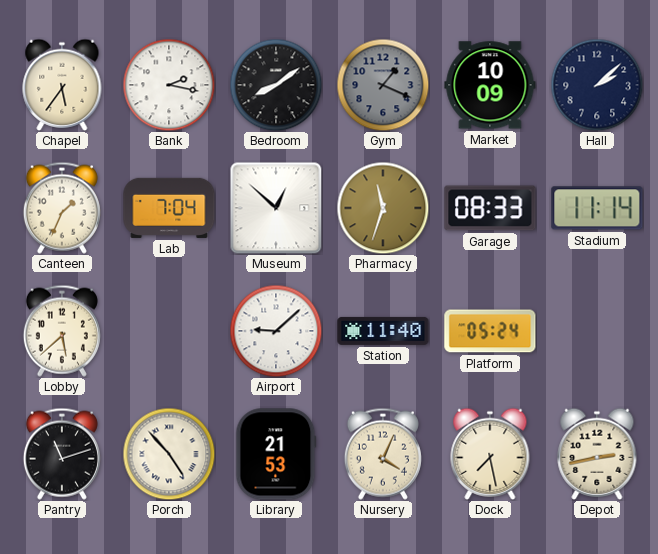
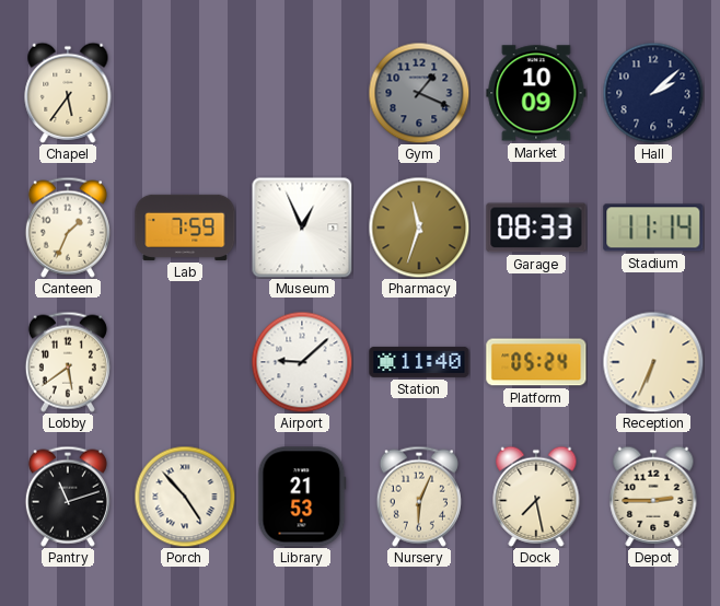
Bank: 2:17 -> none (169, 85)
Bedroom: 8:09 -> none (276, 85)
Lab: 7:04 -> 7:59 (185, 228)
Museum: 12:52 -> 12:56 (302, 228)
Lobby: 5:38 -> 5:39 (68, 362)
Reception: none -> 6:34 (653, 362)
Nursery: 4:04 -> 6:04 (419, 497)
Depot: 2:43 -> 2:45 (653, 497)
